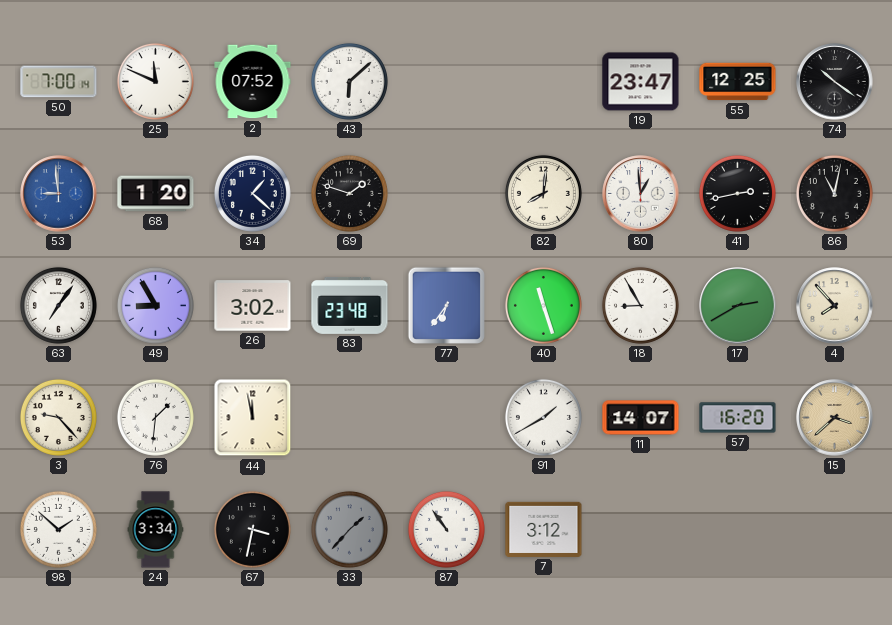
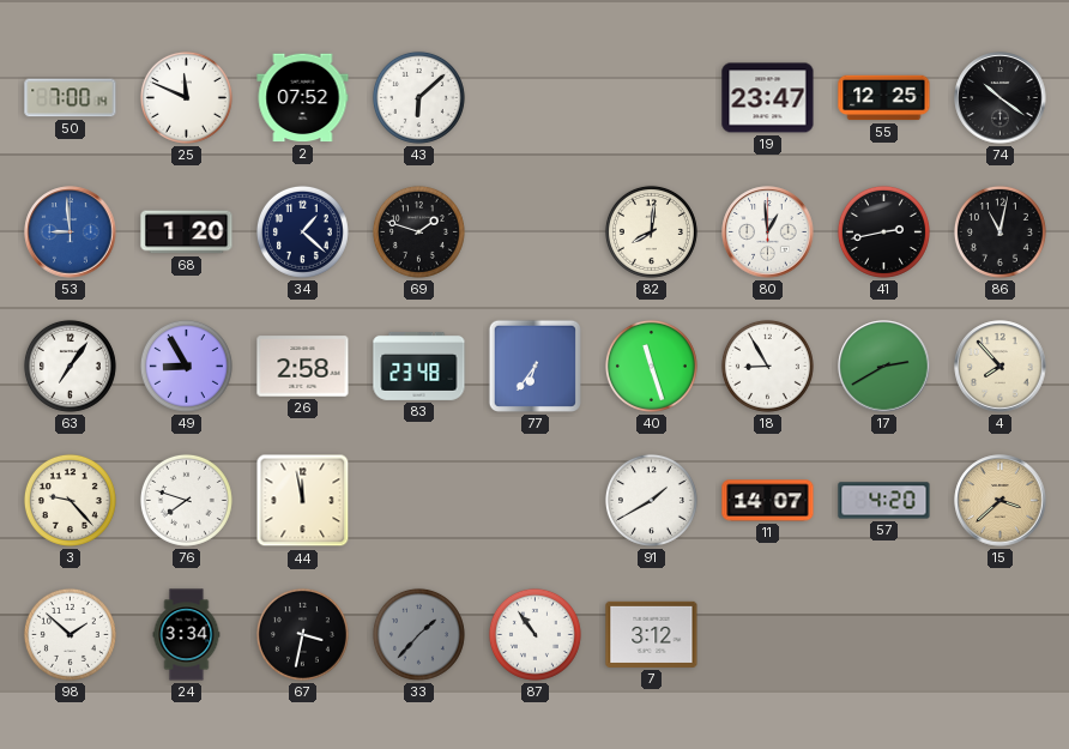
26: 3:02 -> 2:58 (303, 367)
76: 1:31 -> 7:48 (186, 500)
57: 16:20 -> 4:20 (884, 501)
